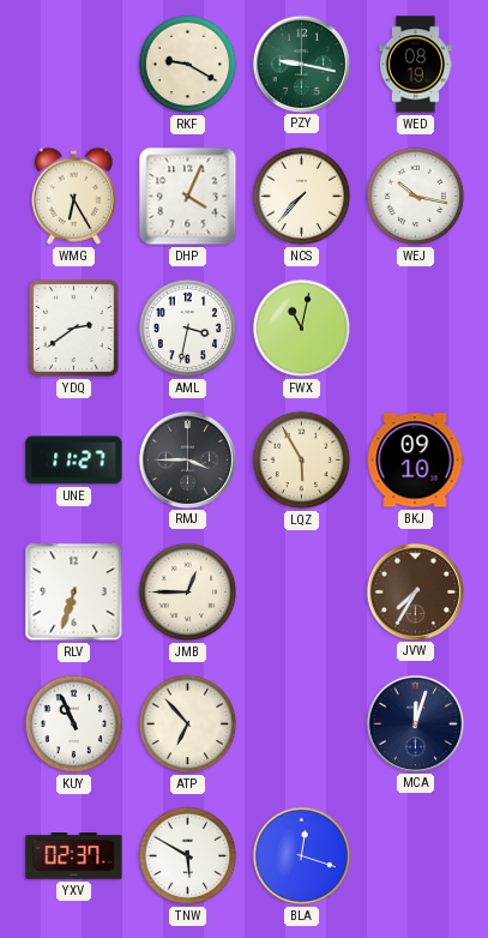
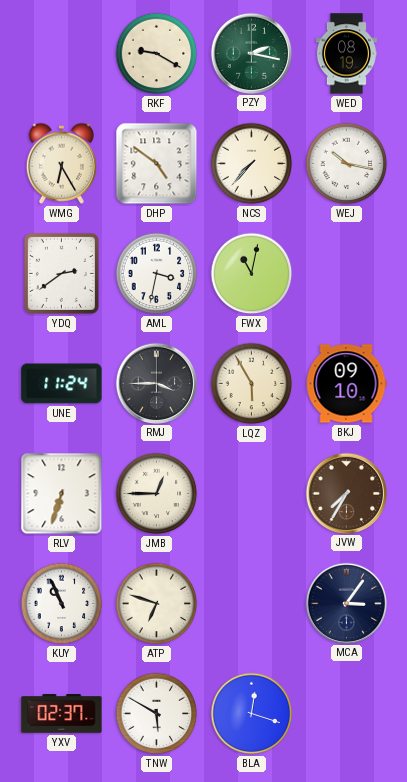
PZY: 9:17 -> 2:17 (251, 53)
DHP: 4:04 -> 4:51 (157, 164)
UNE: 11:27 -> 11:24 (62, 384)
ATP: 6:53 -> 6:48 (157, 604)
MCA: 12:03 -> 3:06 (346, 603)
